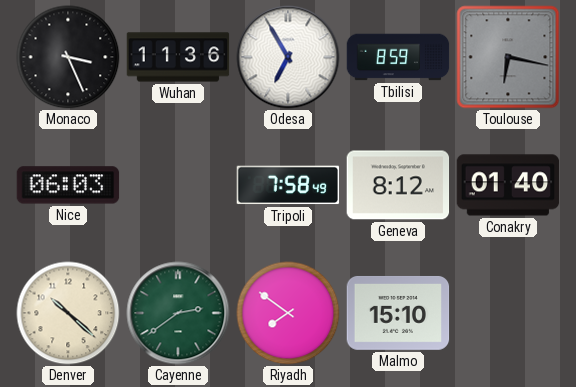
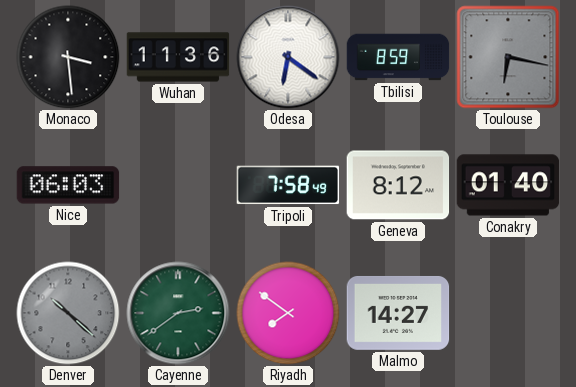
Monaco: 3:26 -> 3:29 (68, 57)
Odesa: 6:55 -> 6:21 (288, 57)
Denver dial: cream -> grey (68, 313)
Malmo: 15:10 -> 14:27 (398, 313)
